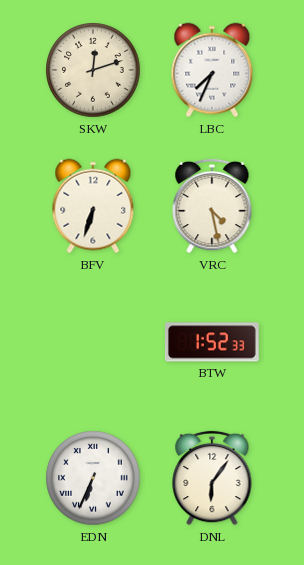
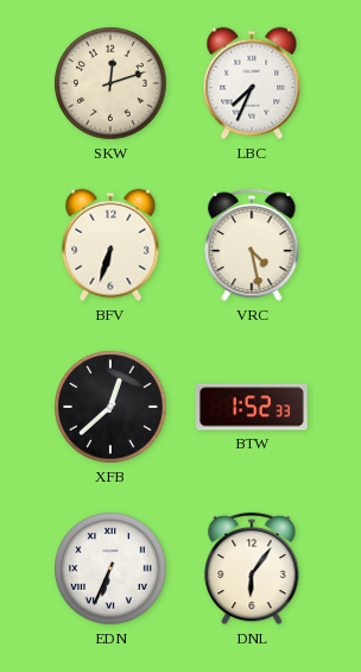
XFB: none -> 12:38 (110, 407)
